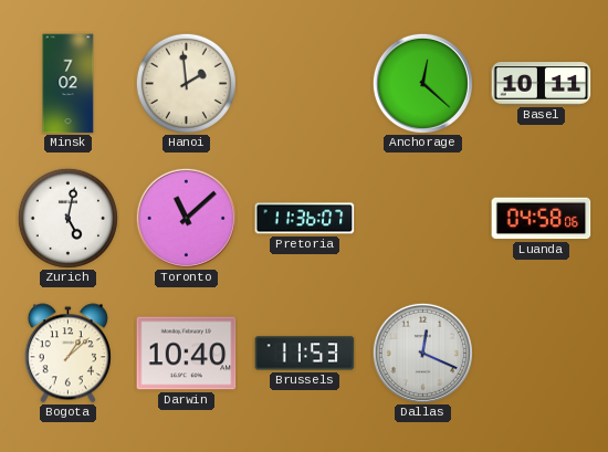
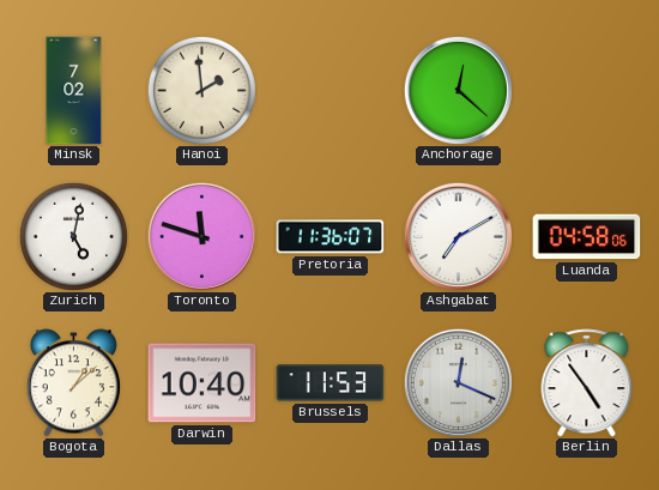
Basel: 10:11 -> none (542, 84)
Toronto: 11:08 -> 11:48 (201, 236)
Ashgabat: none -> 7:10 (458, 236)
Berlin: none -> 4:54 (587, 383)
